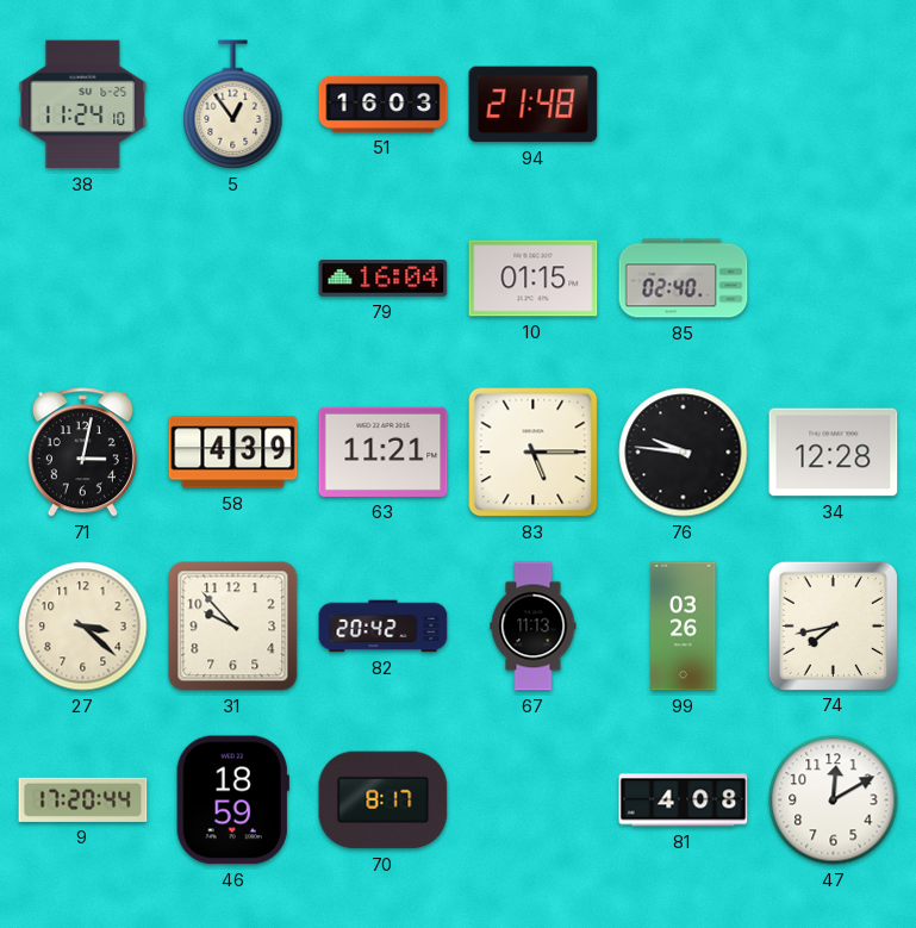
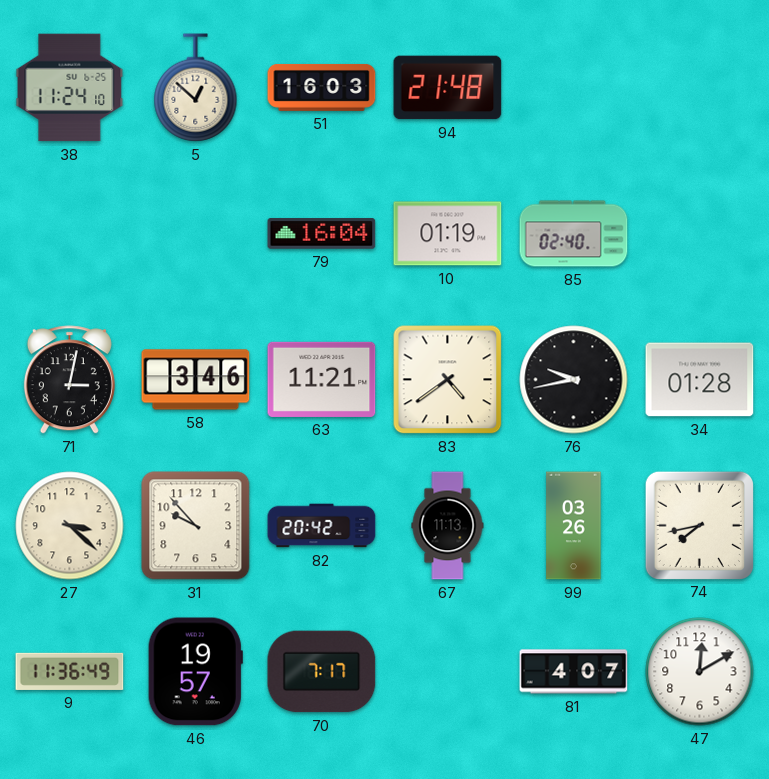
5: 12:54 -> 12:52 (196, 88)
10: 01:15 -> 01:19 (448, 234)
58: 4:39 -> 3:46 (196, 380)
83: 5:15 -> 4:39 (448, 380)
76: 9:46 -> 9:43 (574, 380)
34: 12:28 -> 01:28 (700, 380)
9: 17:20 -> 11:36 (70, 671)
46: 18:59 -> 19:57 (195, 672)
70: 8:17 -> 7:17 (322, 672)
81: 4:08 -> 4:07 (574, 672)
